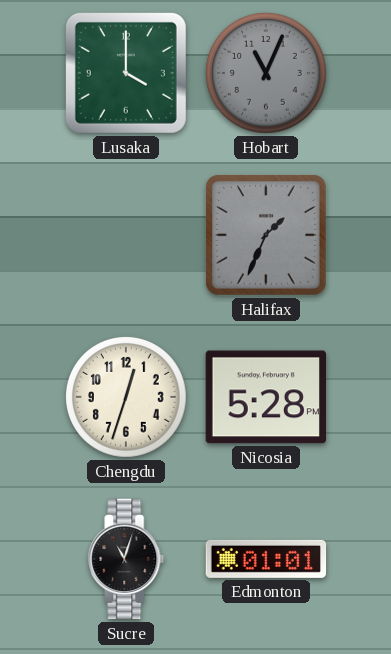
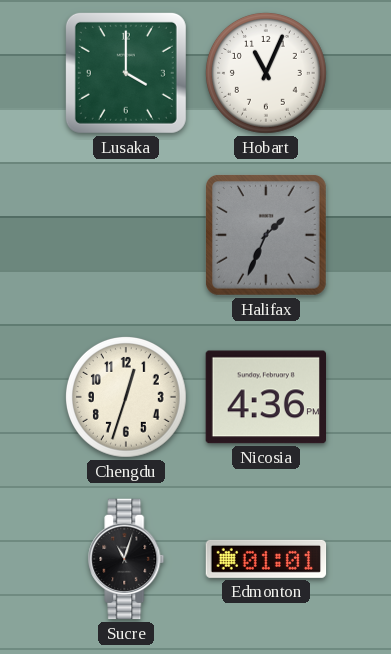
Hobart dial: grey -> white (266, 73)
Nicosia: 5:28 -> 4:36 (265, 397)
